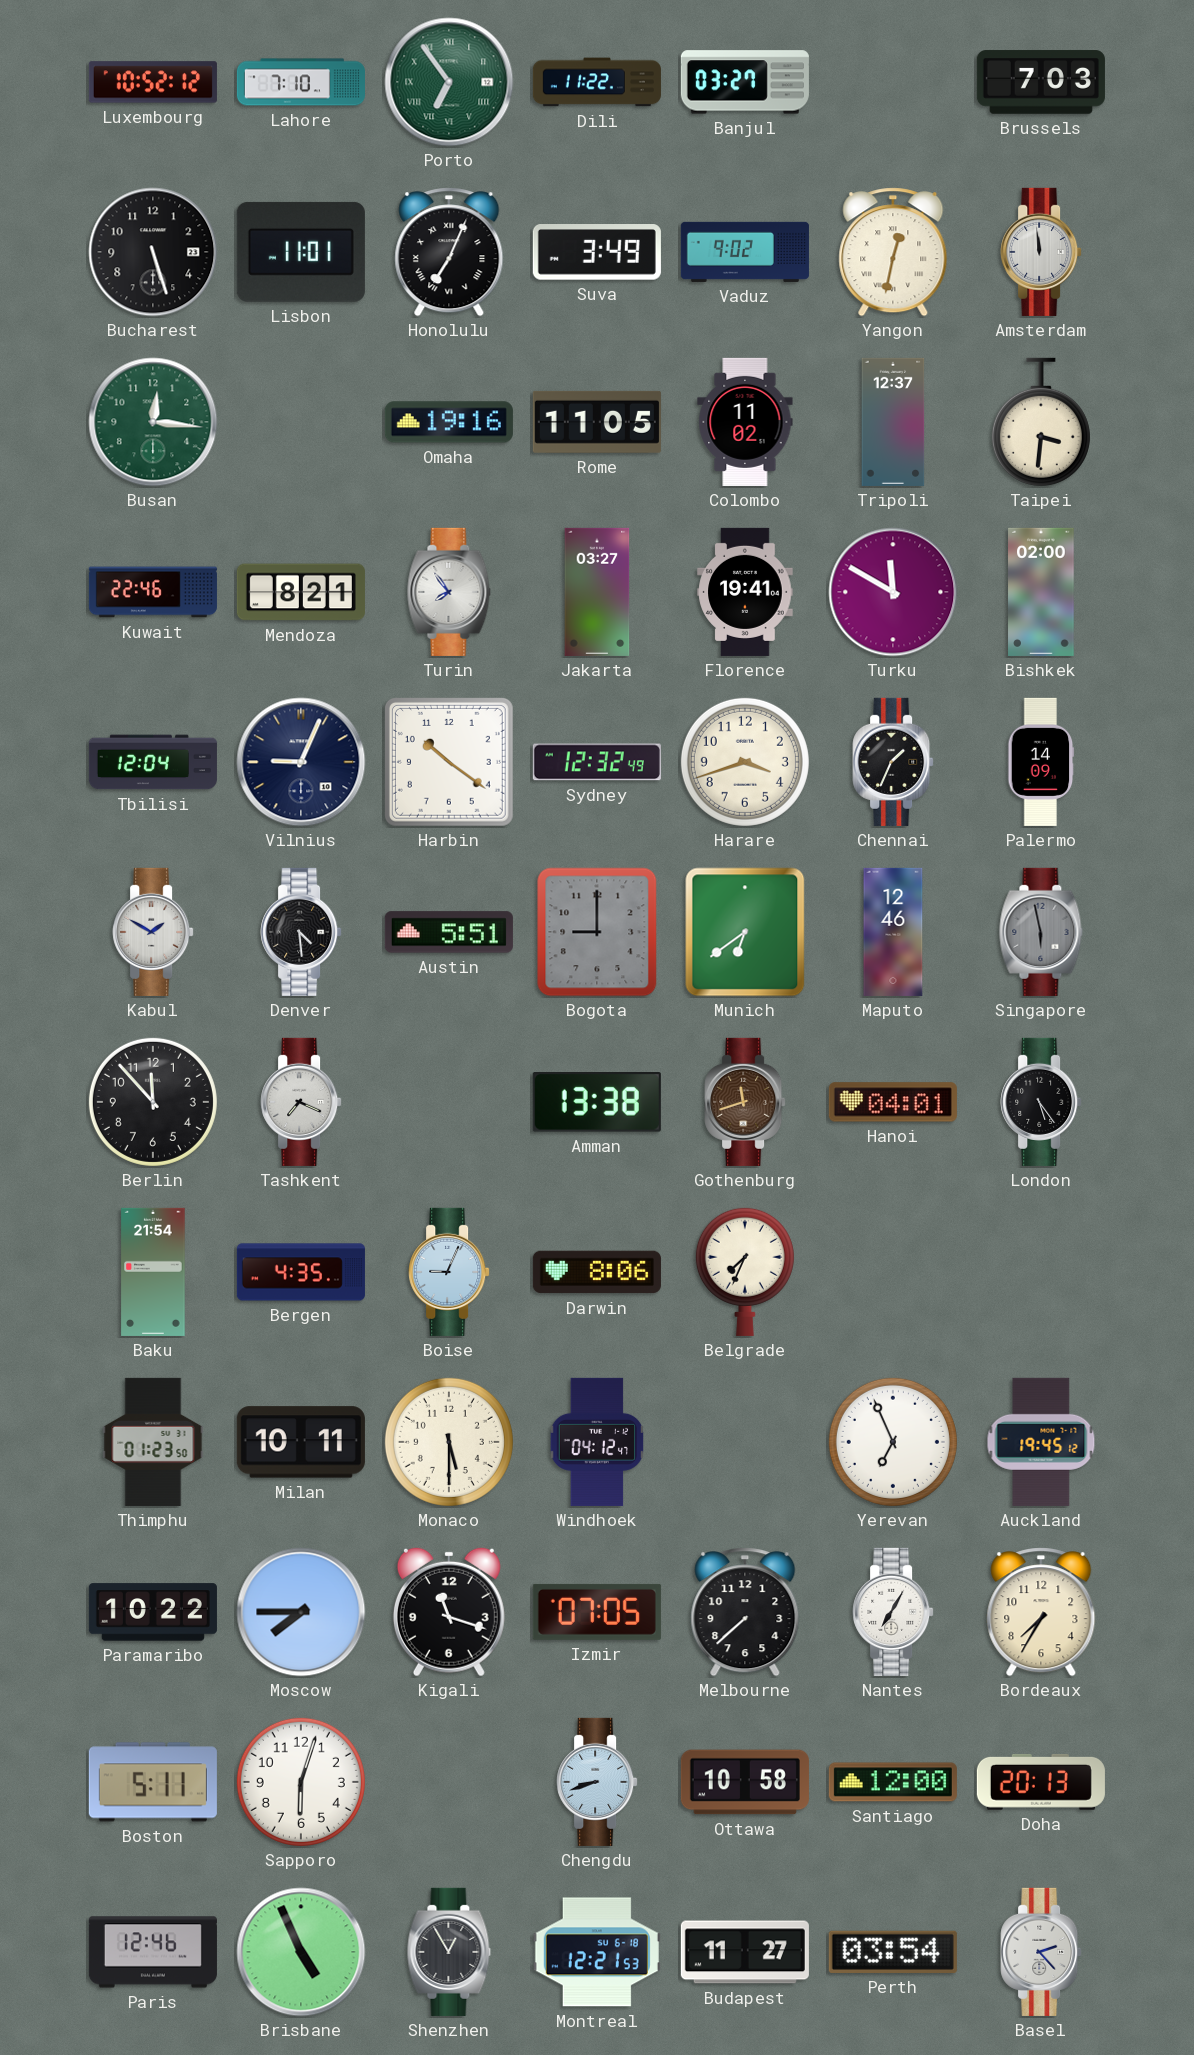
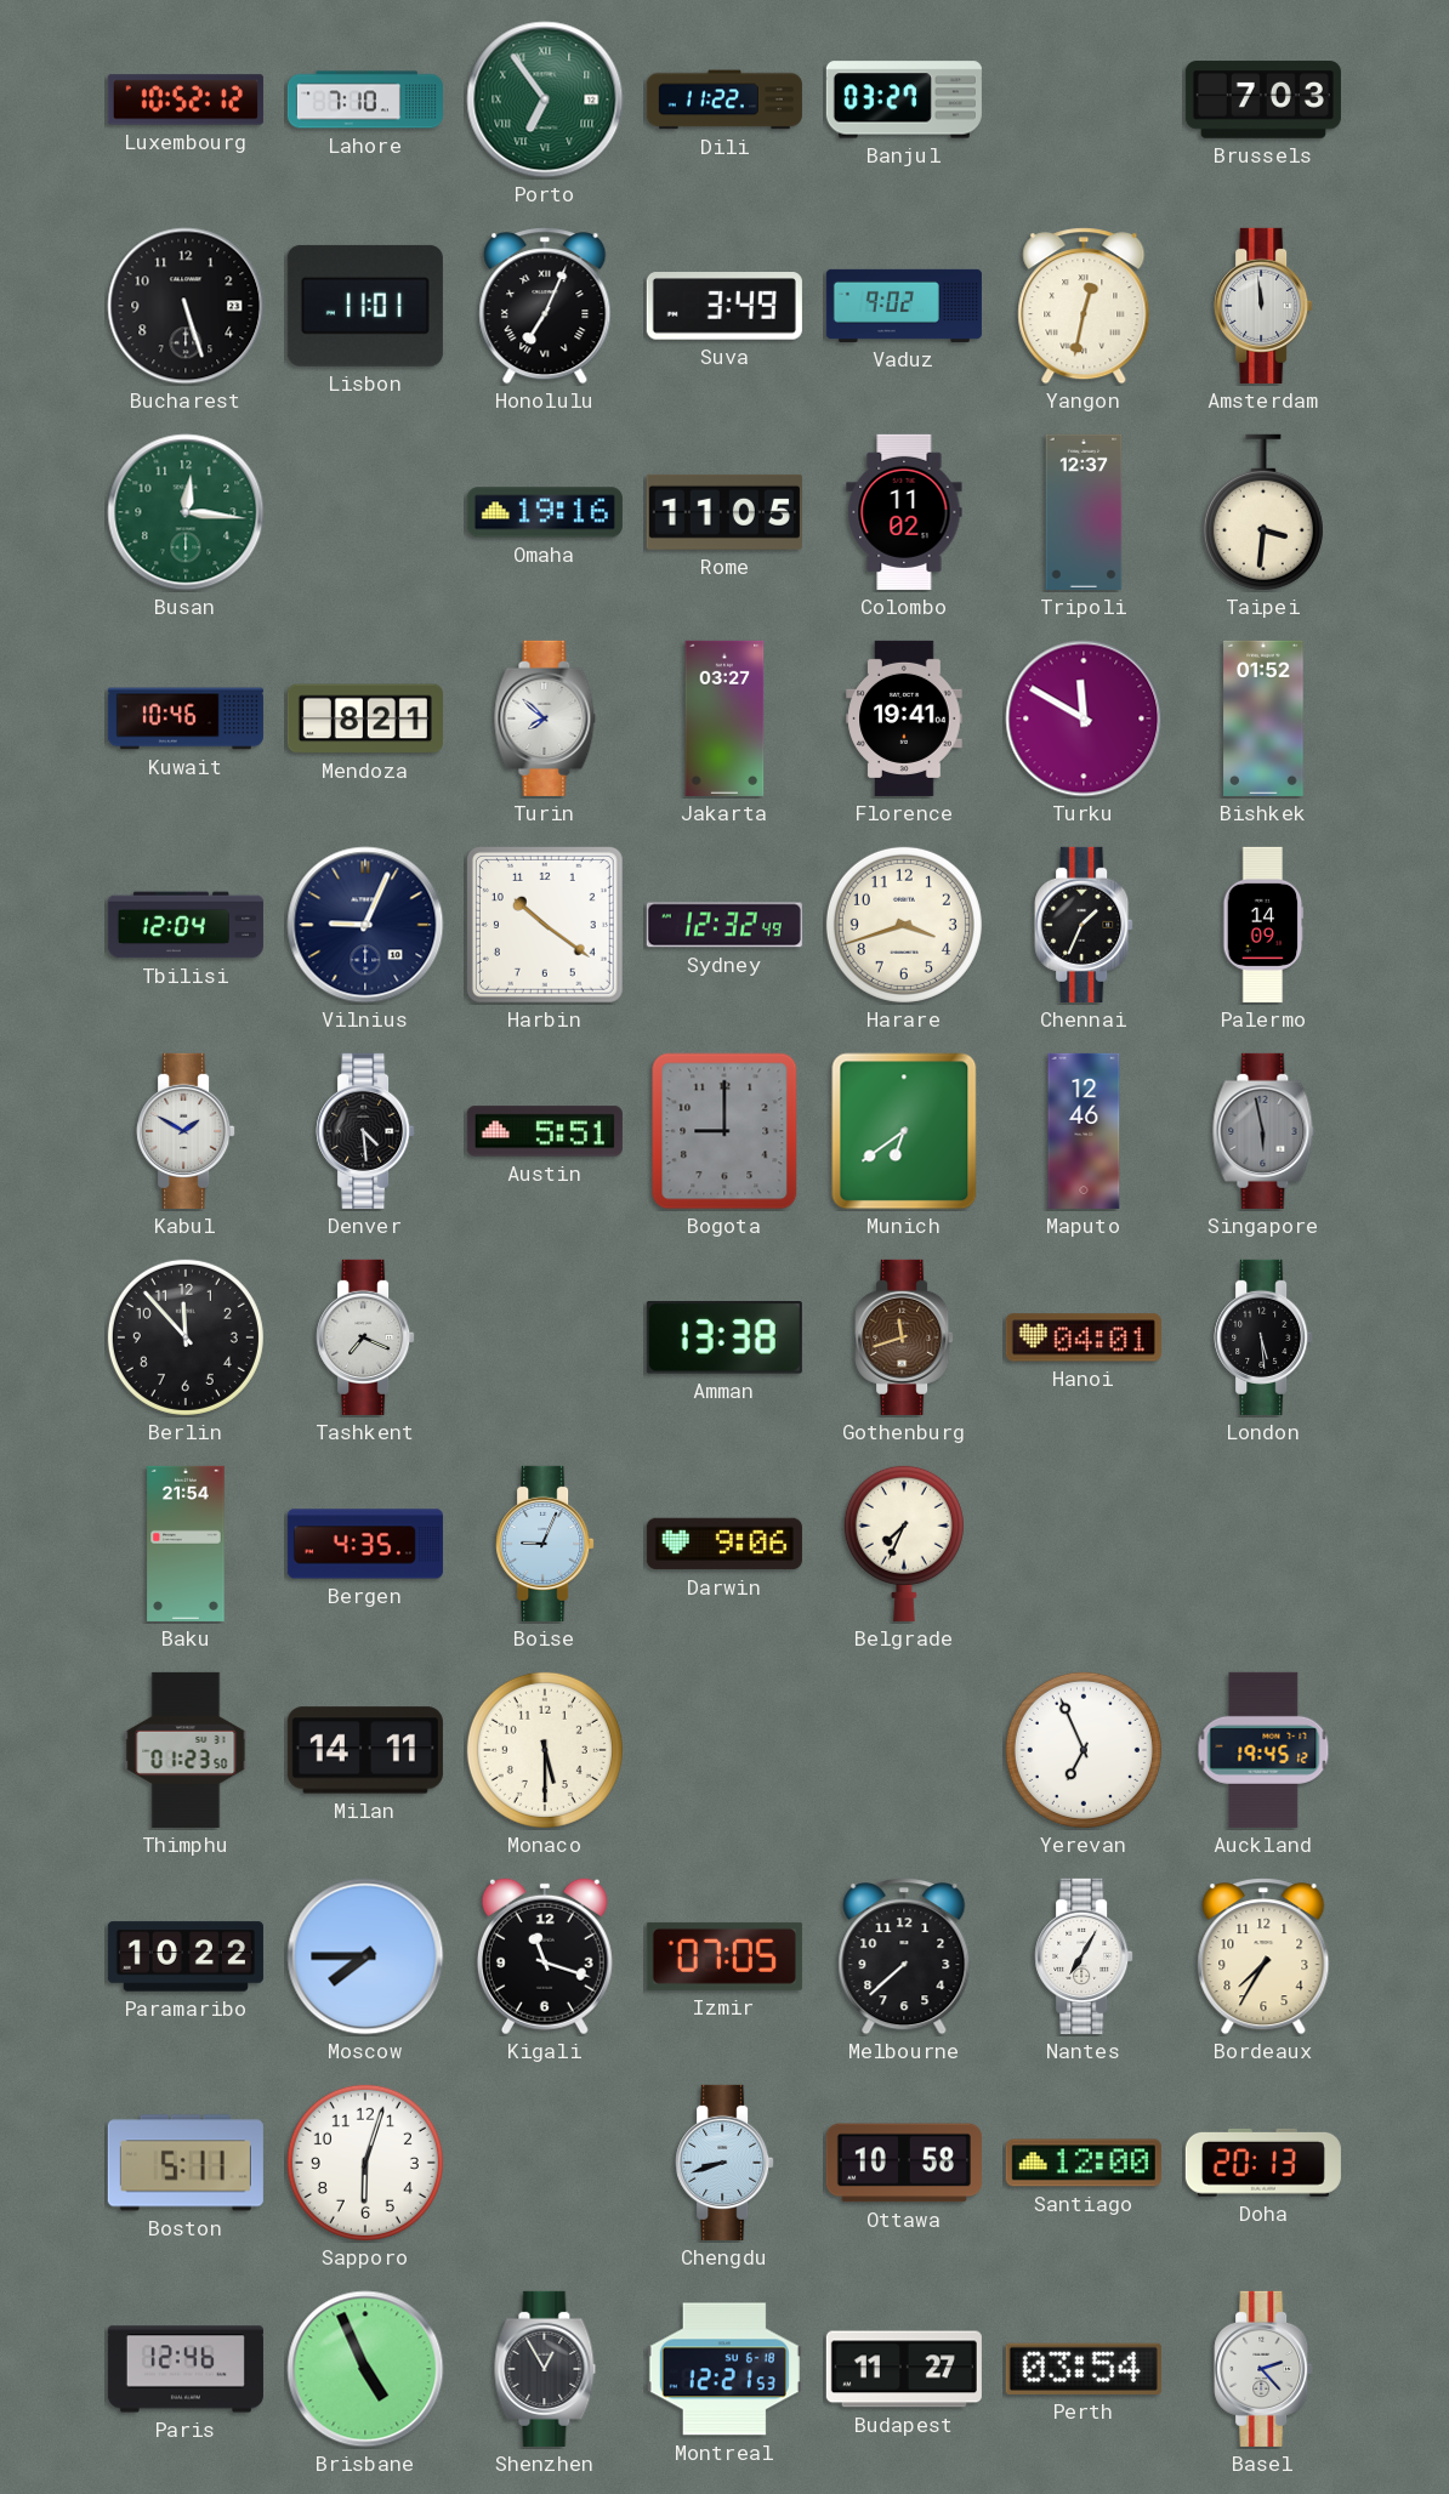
Kuwait: 22:46 -> 10:46 (186, 718)
Turin: 7:54 -> 7:52 (545, 718)
Bishkek: 02:00 -> 01:52 (1263, 718)
London: 5:24 -> 5:29 (1263, 1337)
Darwin: 8:06 -> 9:06 (724, 1544)
Milan: 10:11 -> 14:11 (365, 1750)
Windhoek: 04:12 -> none (597, 1442)
